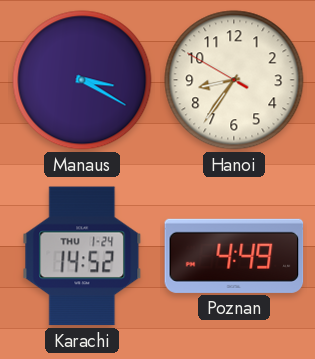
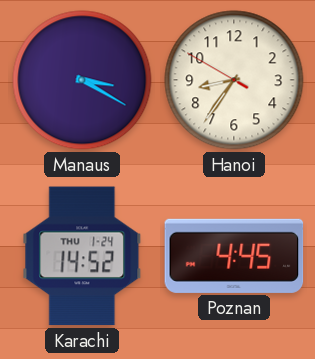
Poznan: 4:49 -> 4:45 (234, 256)
